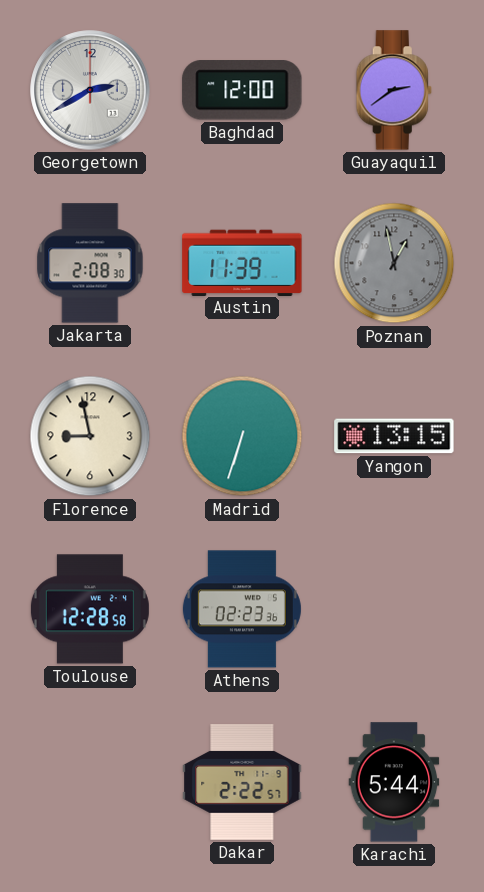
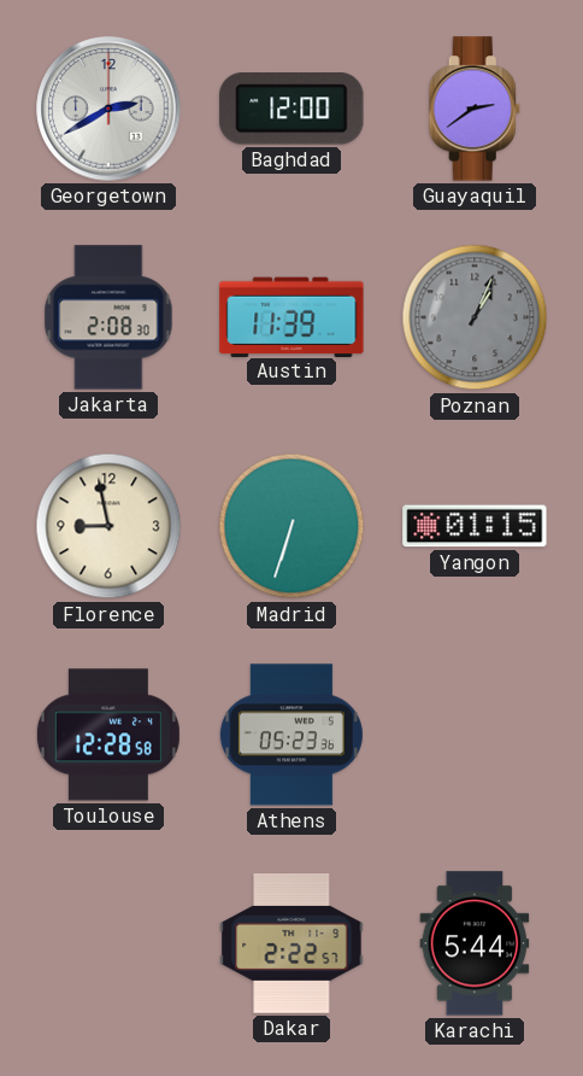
Poznan: 12:58 -> 1:04 (475, 317)
Yangon: 13:15 -> 01:15 (475, 526)
Athens: 02:23 -> 05:23 (291, 735)
